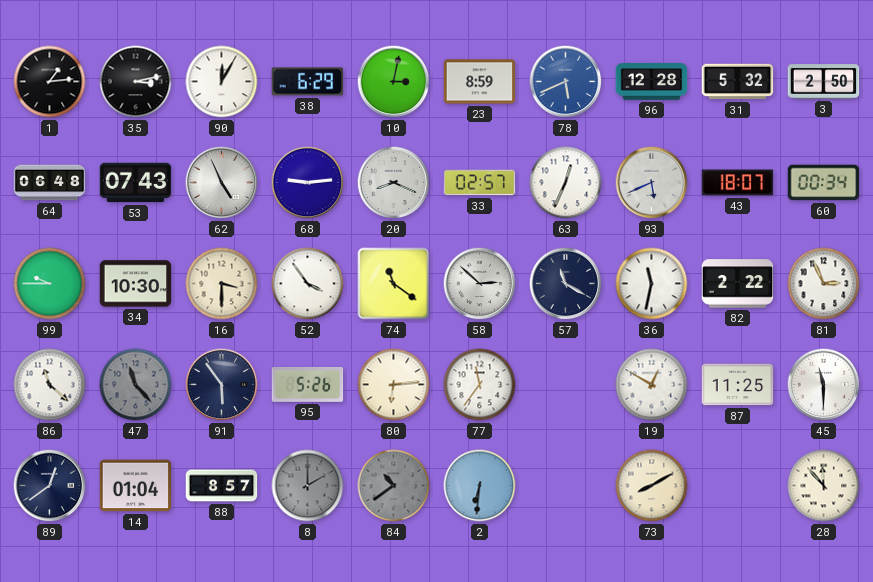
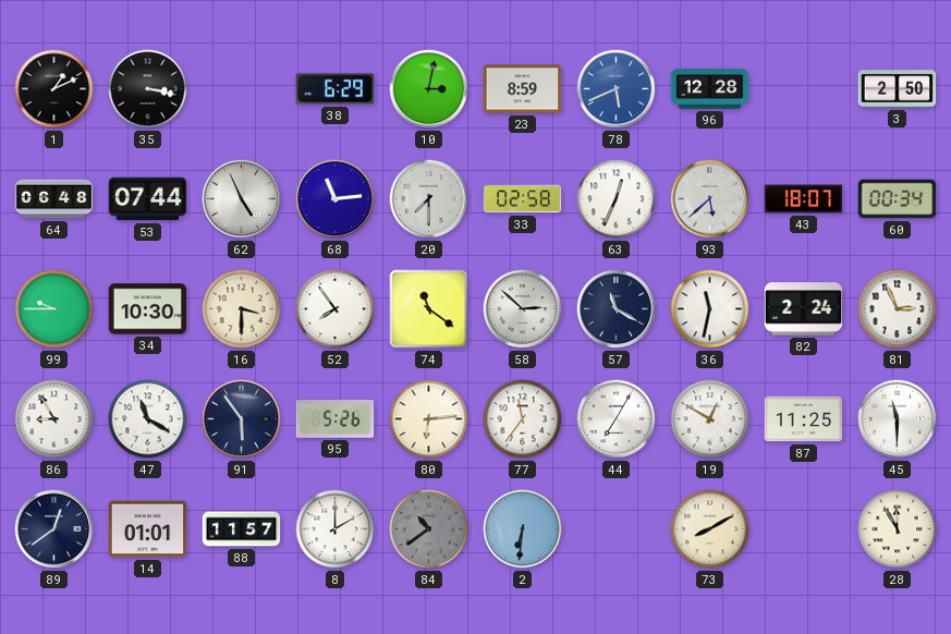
1: 1:14 -> 1:11 (54, 89)
35: 3:13 -> 3:17 (148, 89)
90: 12:05 -> none (222, 82)
31: 5:32 -> none (738, 82)
53: 07:43 -> 07:44 (148, 199)
68: 9:14 -> 11:14 (336, 199)
20: 8:19 -> 7:30 (429, 199)
33: 02:57 -> 02:58 (523, 199)
93: 5:41 -> 5:38 (710, 199)
52: 3:54 -> 7:54 (336, 309)
82: 2:22 -> 2:24 (804, 309)
86: 11:22 -> 8:55 (54, 419)
47: 11:23 -> 11:20 (148, 419)
47 dial: grey -> white (148, 419)
44: none -> 7:05 (617, 419)
14: 01:04 -> 01:01 (148, 529)
88: 8:57 -> 11:57 (242, 529)
8 dial: grey -> white (336, 529)
28: 11:53 -> 11:55 (898, 529)
